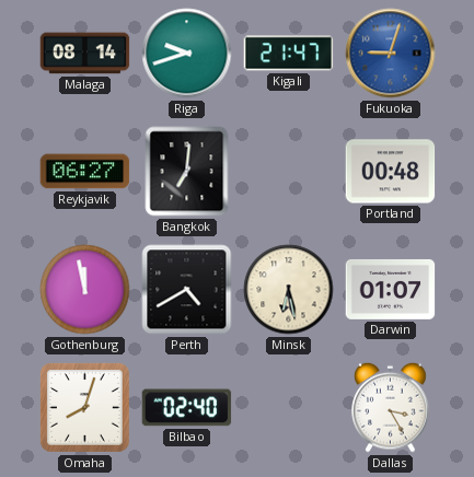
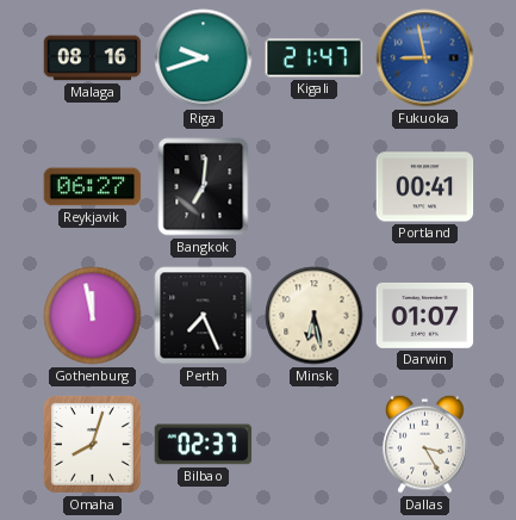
Malaga: 08:14 -> 08:16 (93, 58)
Fukuoka: 9:03 -> 8:58 (425, 58)
Portland: 00:48 -> 00:41 (425, 187)
Perth: 4:40 -> 7:26 (204, 316)
Bilbao: 02:40 -> 02:37 (204, 445)
